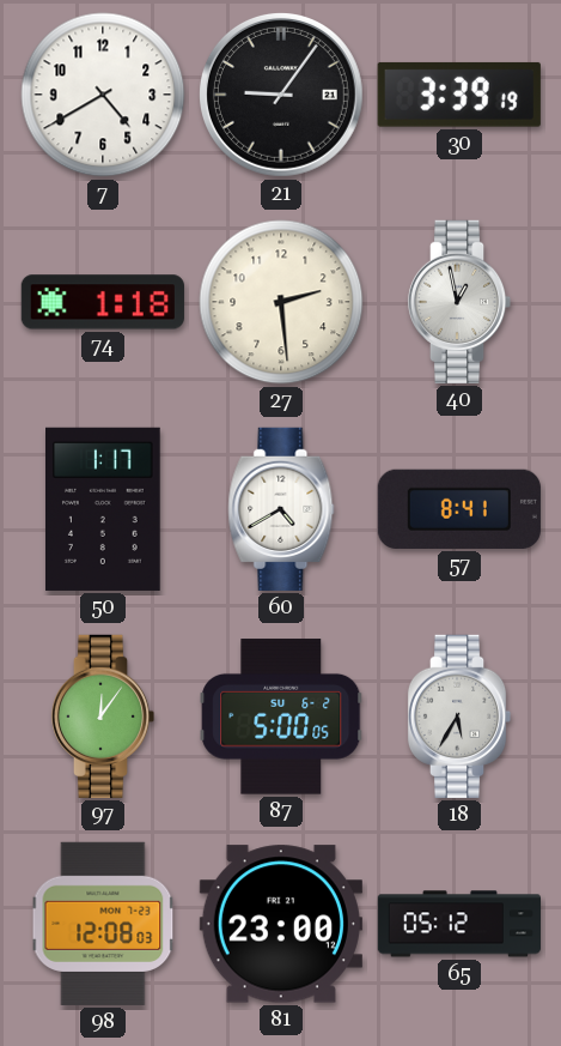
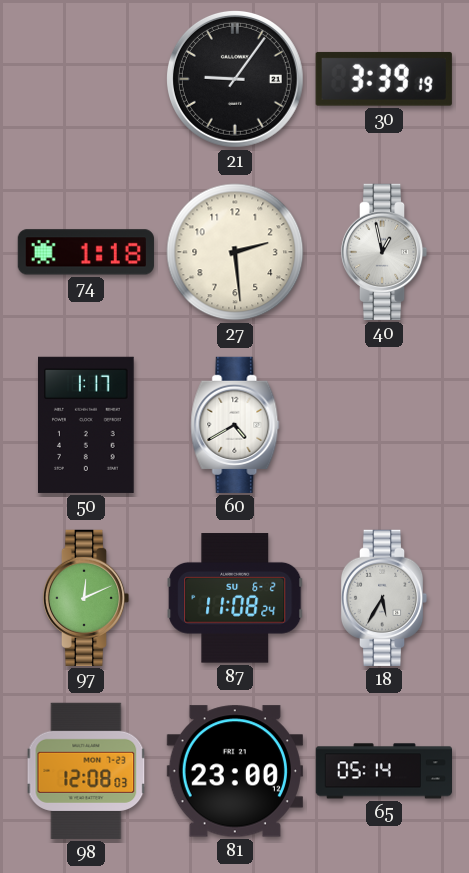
7: 4:40 -> none (103, 95)
57: 8:41 -> none (459, 509)
97: 12:06 -> 12:11 (86, 598)
87: 5:00 -> 11:08 (235, 598)
65: 05:12 -> 05:14 (383, 771)
